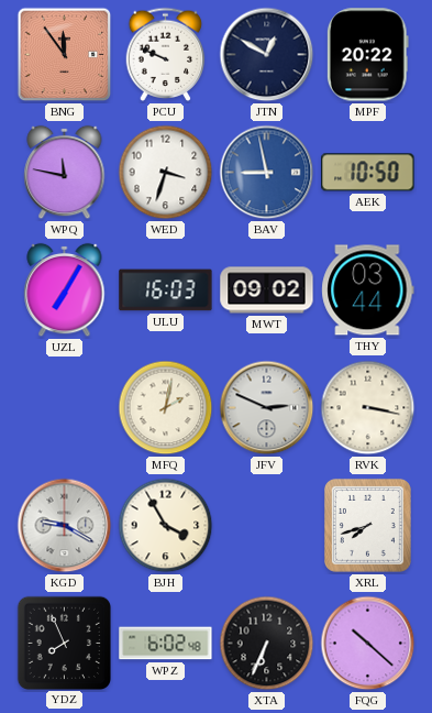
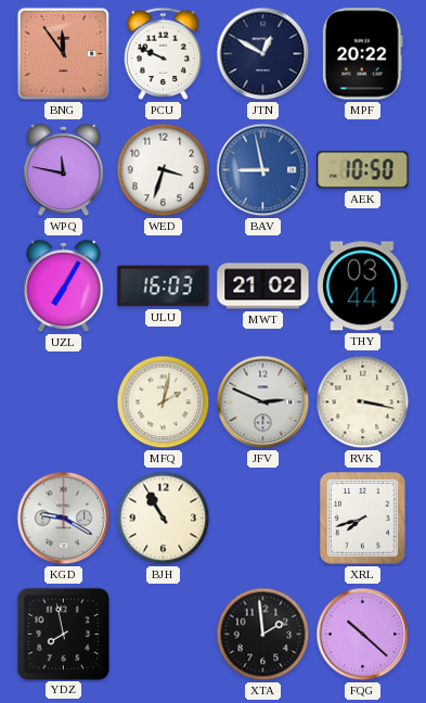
MWT: 09:02 -> 21:02 (263, 286)
BJH: 3:55 -> 10:55 (164, 519)
YDZ: 7:56 -> 7:58 (63, 634)
WPZ: 6:02 -> none (166, 644)
XTA: 6:34 -> 1:59 (263, 635)
